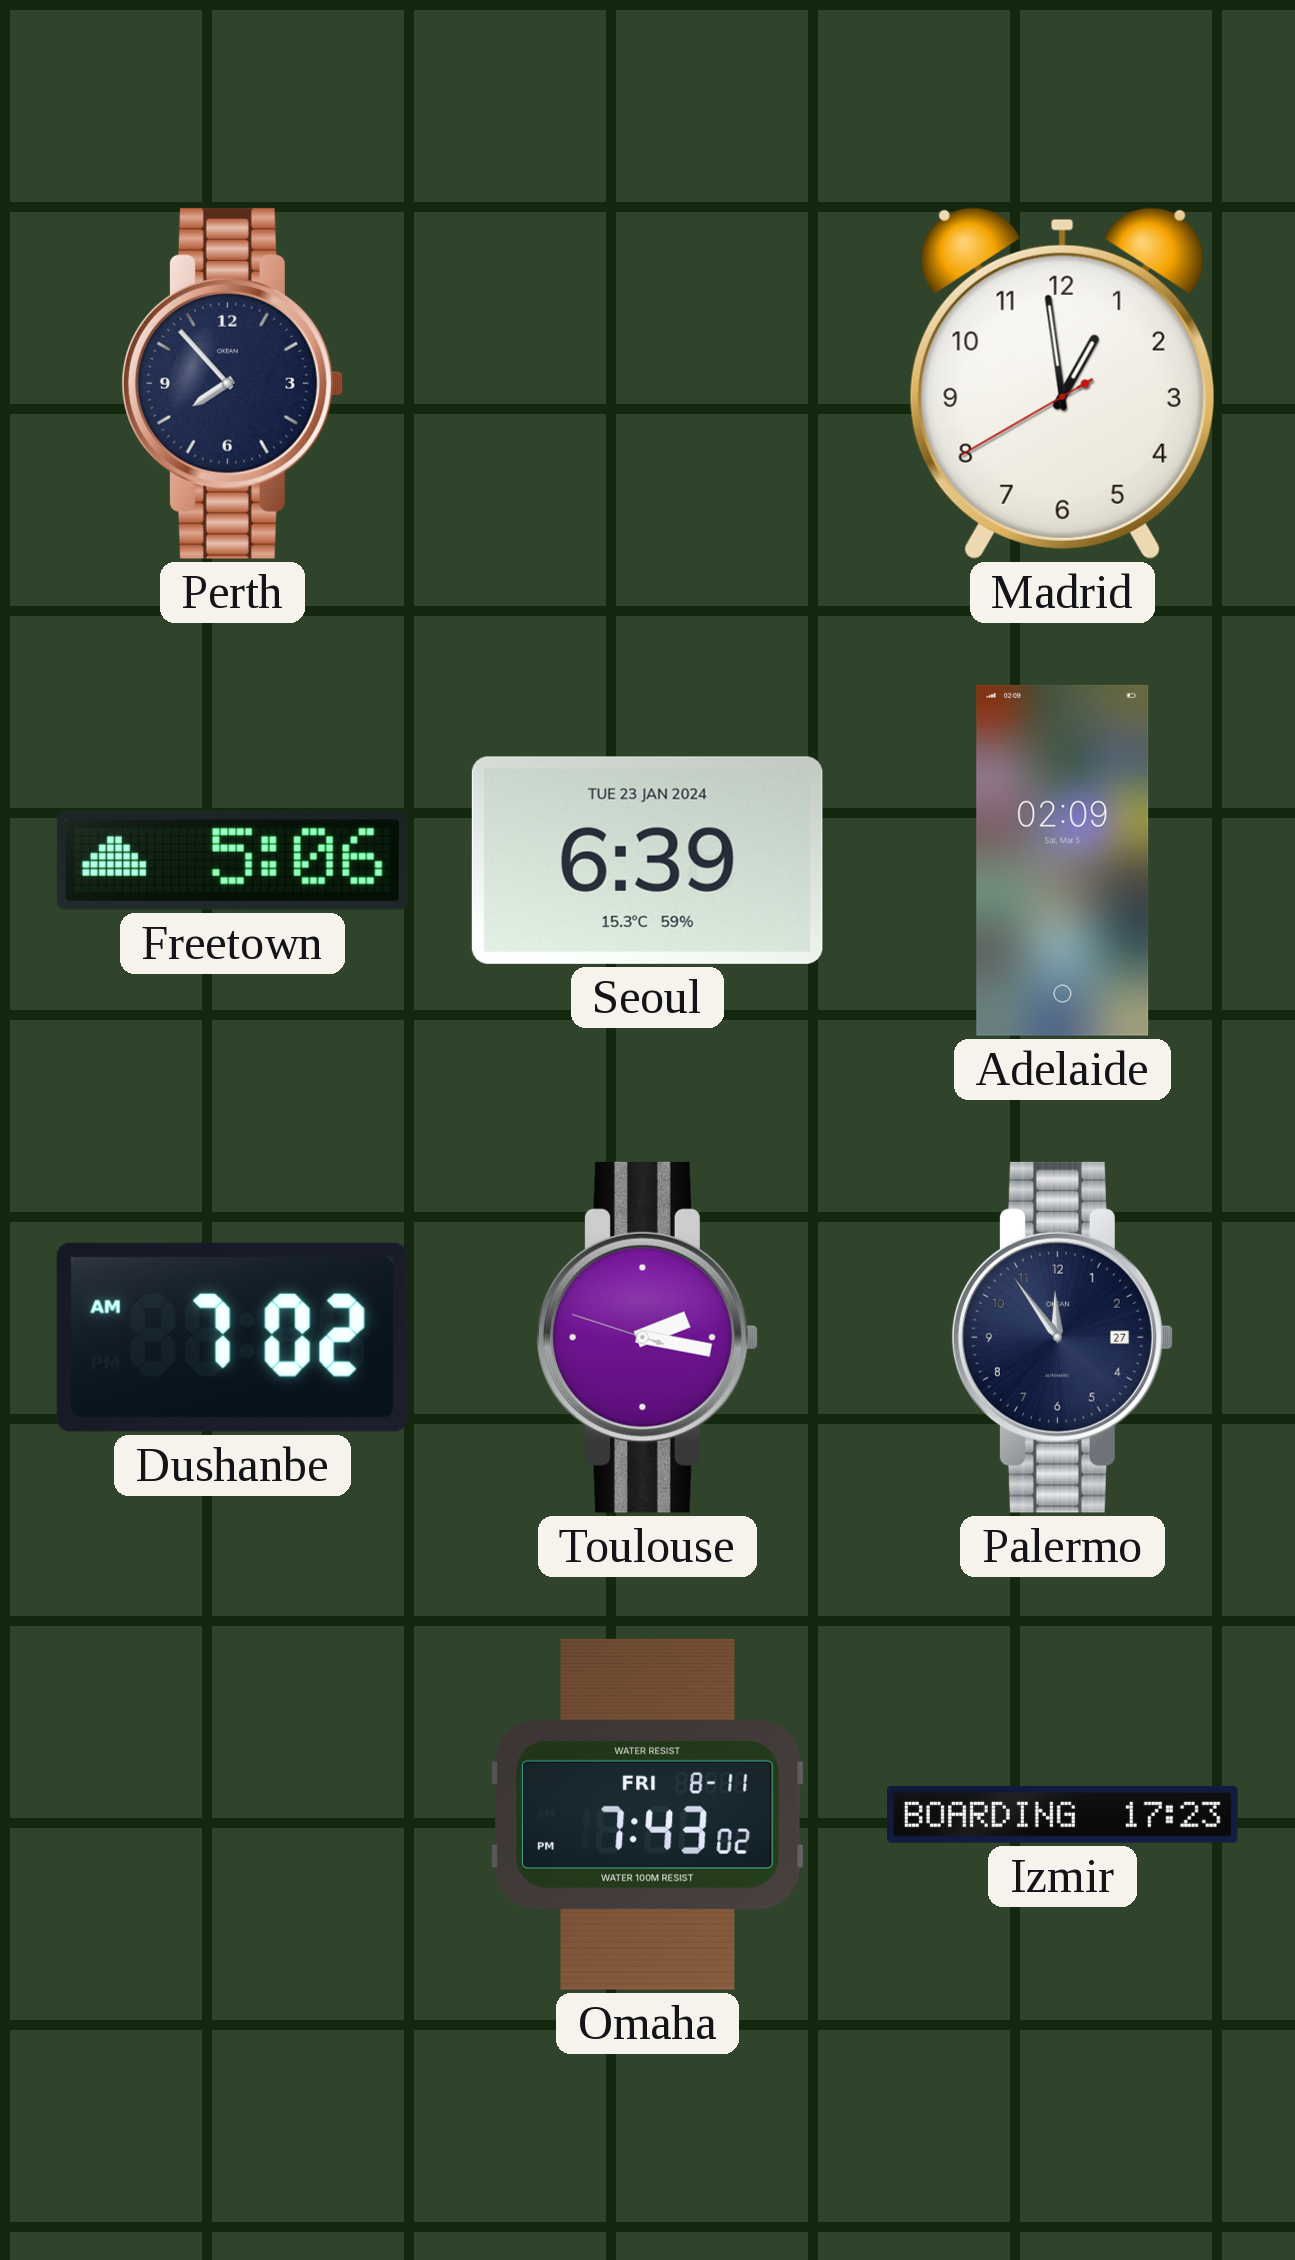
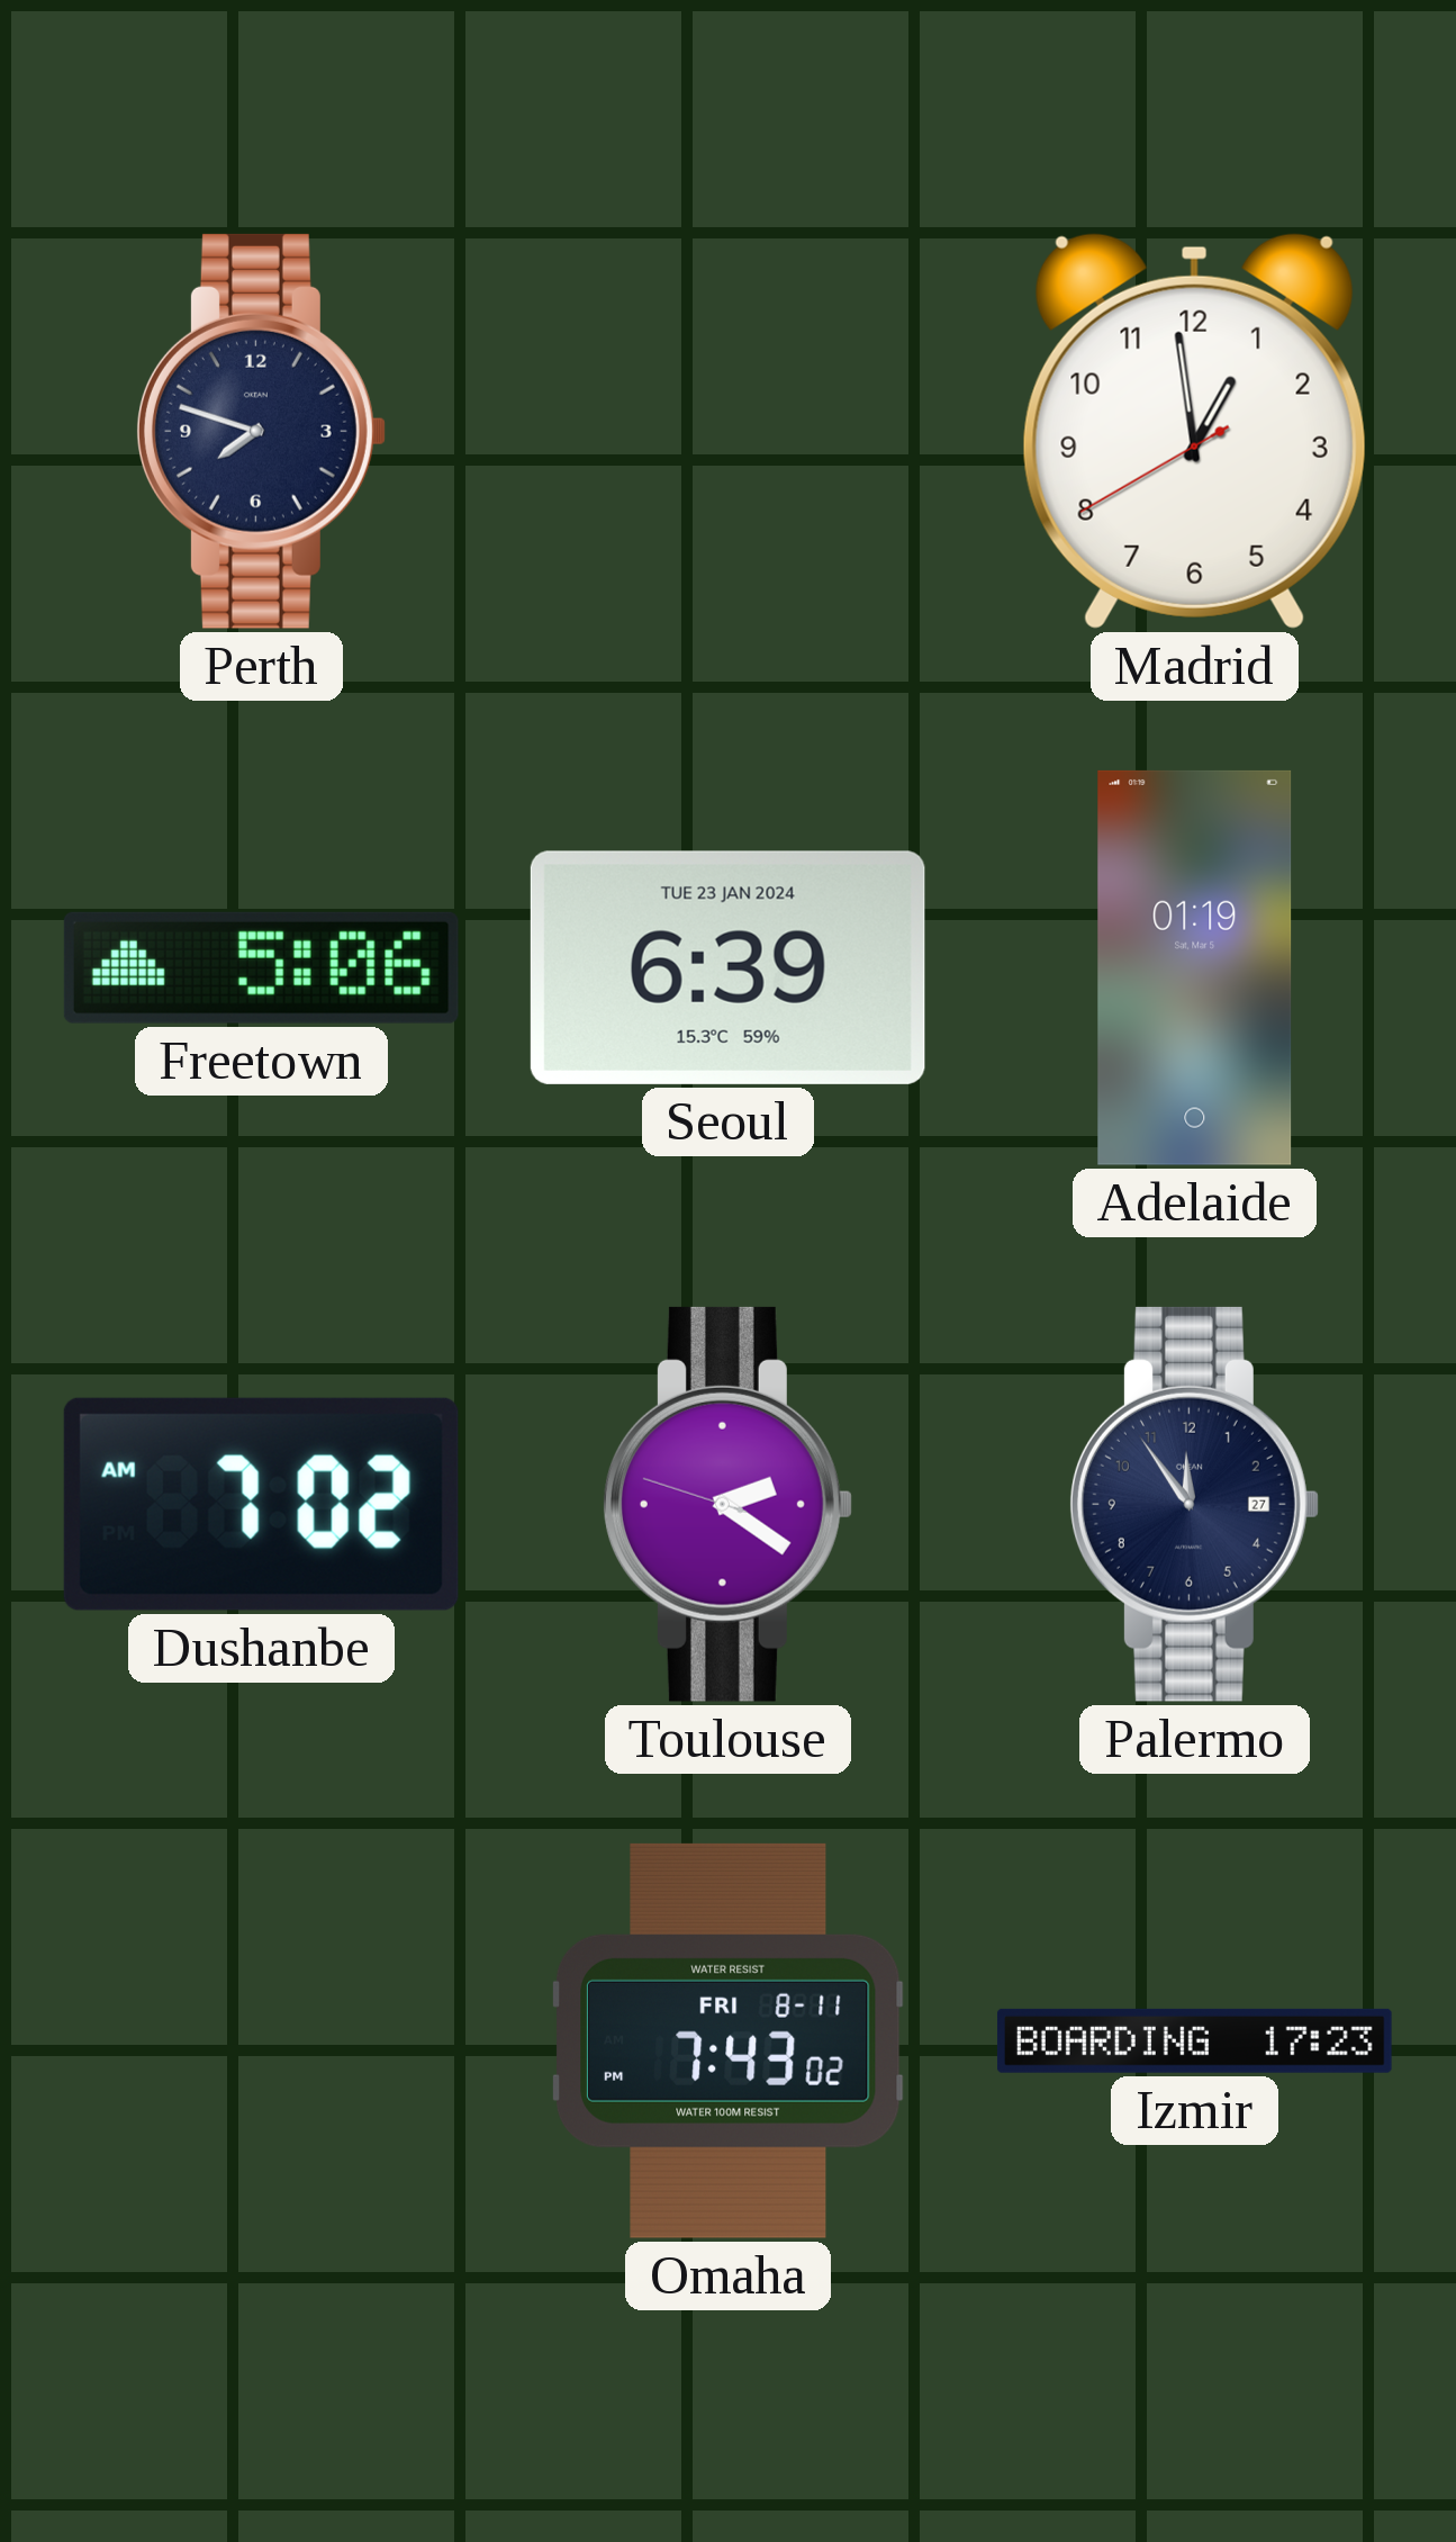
Perth: 7:53 -> 7:48 (261, 431)
Adelaide: 02:09 -> 01:19 (1195, 967)
Toulouse: 2:16 -> 2:20 (727, 1504)
